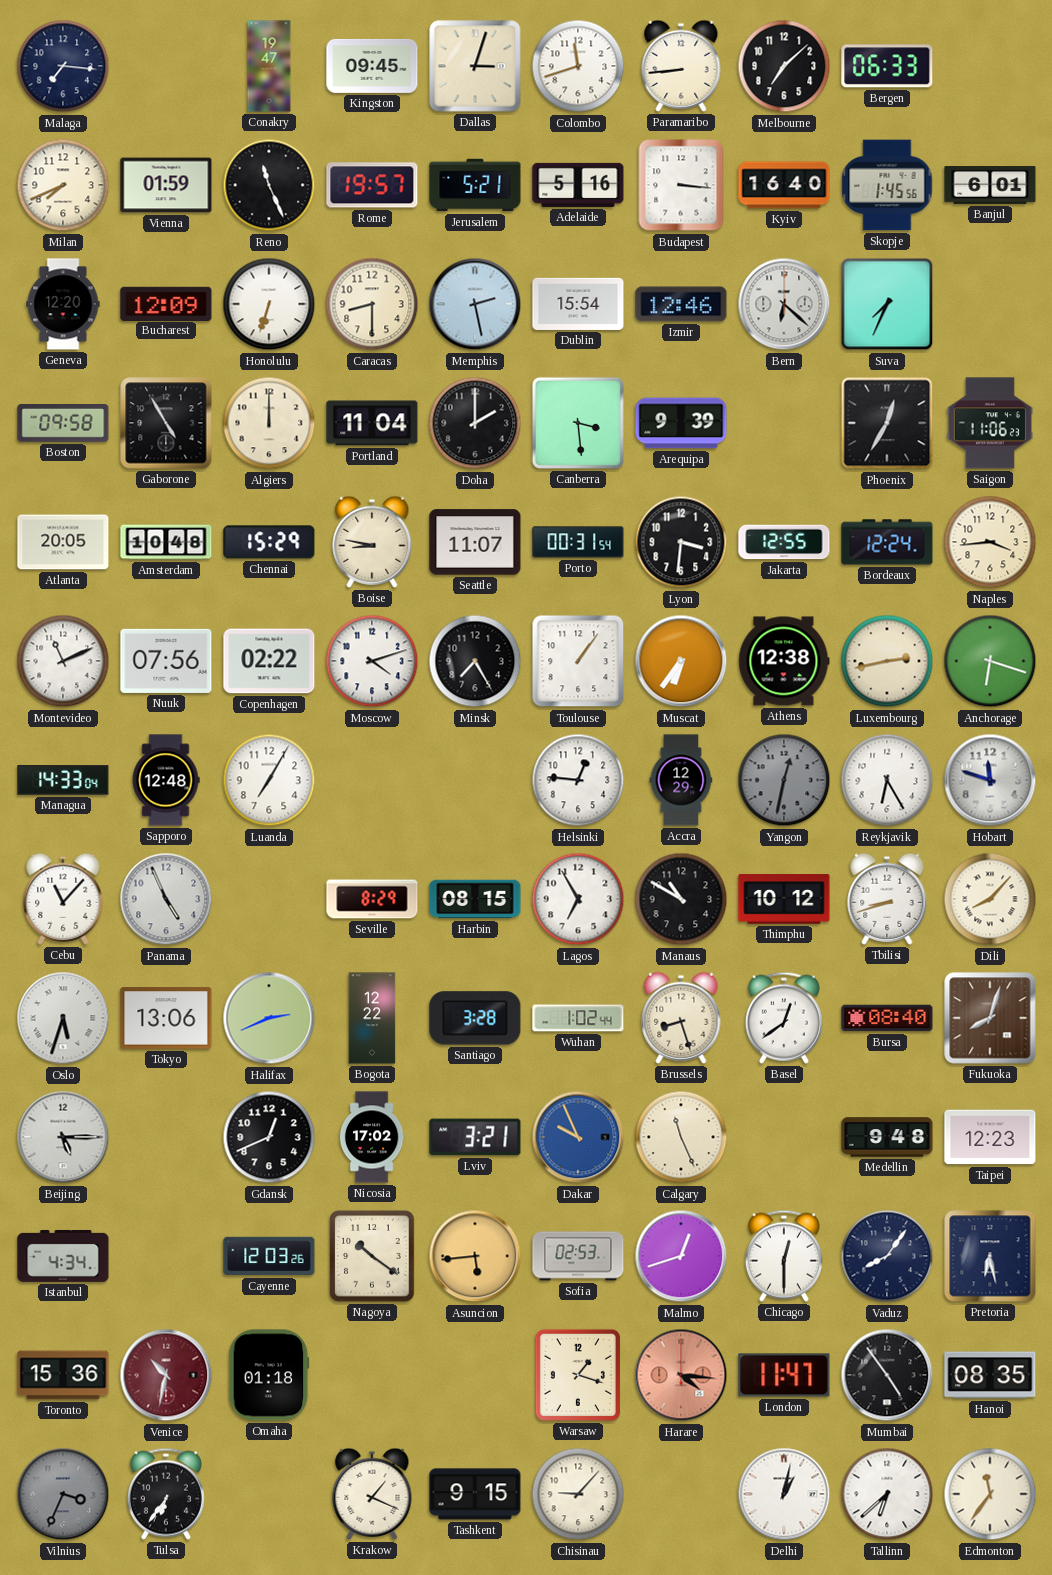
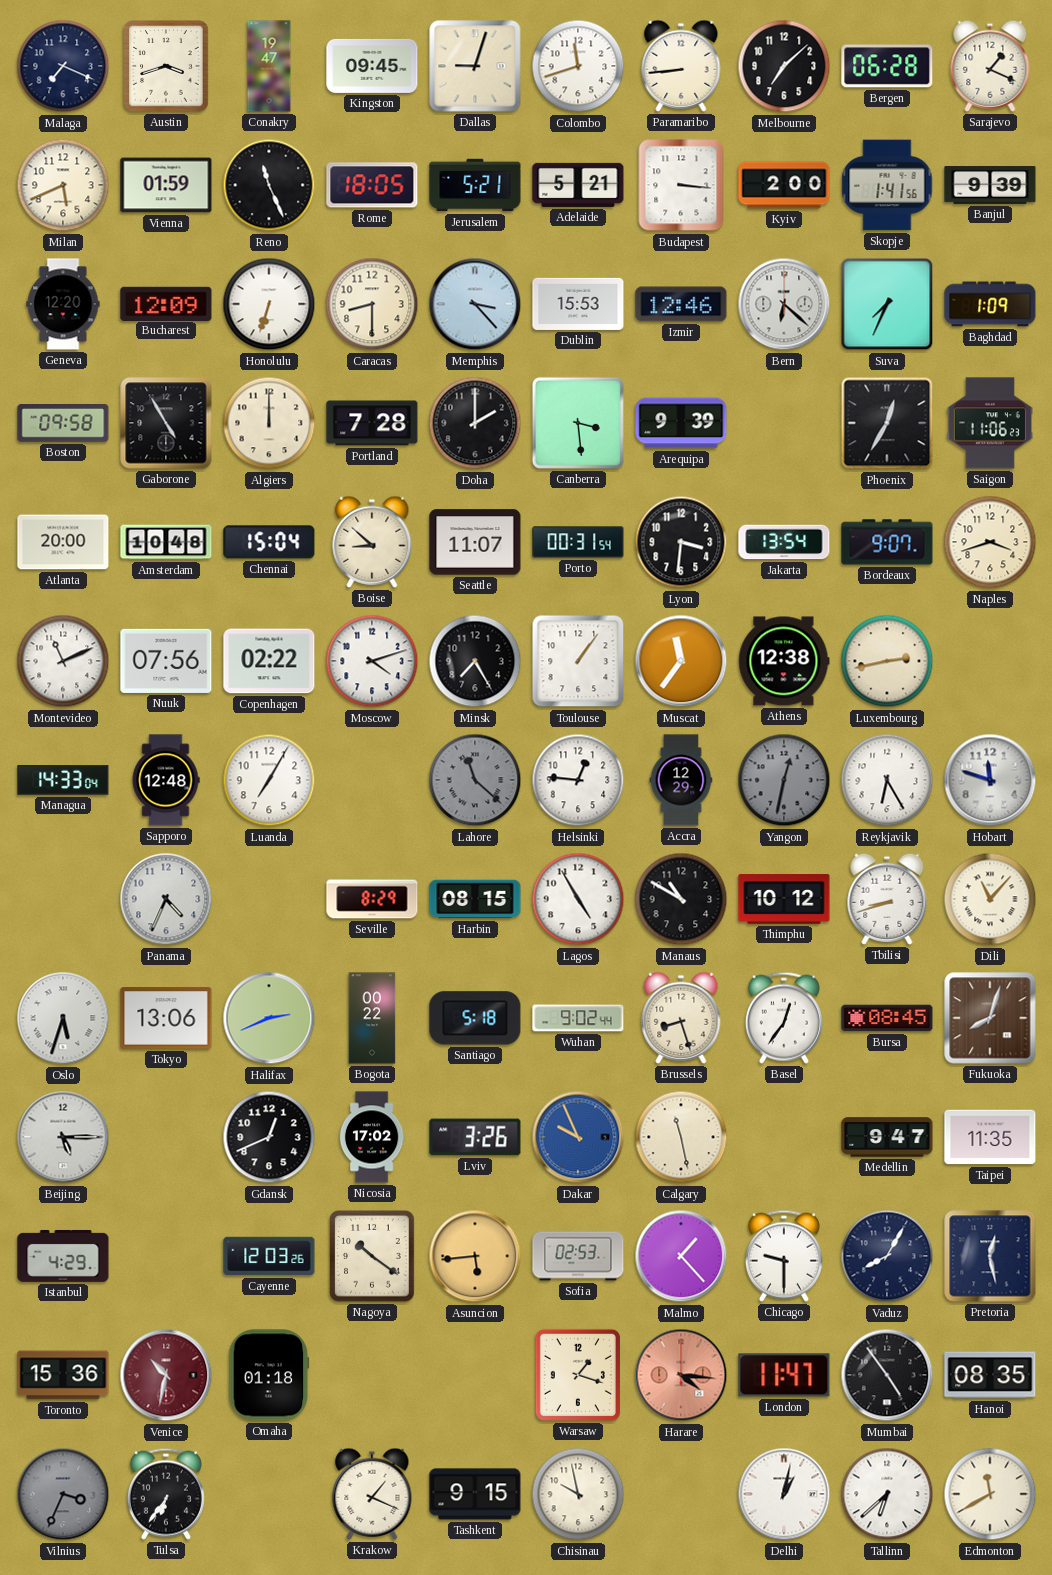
Malaga: 7:16 -> 7:19 (63, 66)
Austin: none -> 3:42 (166, 66)
Dallas: 3:03 -> 9:03 (475, 66)
Bergen: 06:33 -> 06:28 (887, 66)
Sarajevo: none -> 1:19 (990, 66)
Milan: 7:41 -> 5:41 (63, 185)
Rome: 19:57 -> 18:05 (372, 185)
Adelaide: 5:16 -> 5:21 (578, 185)
Kyiv: 16:40 -> 2:00 (784, 185)
Skopje: 1:45 -> 1:41 (887, 185)
Banjul: 6:01 -> 9:39 (990, 185)
Memphis: 2:28 -> 3:23 (475, 304)
Dublin: 15:54 -> 15:53 (578, 304)
Baghdad: none -> 1:09 (990, 304)
Portland: 11:04 -> 7:28 (372, 423)
Atlanta: 20:05 -> 20:00 (63, 542)
Chennai: 15:29 -> 15:04 (269, 542)
Boise: 8:47 -> 8:52 (372, 542)
Jakarta: 12:55 -> 13:54 (784, 542)
Bordeaux: 12:24 -> 9:07 (887, 542)
Naples: 3:44 -> 3:42 (990, 542)
Muscat: 6:36 -> 11:36 (681, 661)
Anchorage: 6:18 -> none (990, 661)
Lahore: none -> 11:22 (475, 780)
Cebu: 11:07 -> none (63, 899)
Panama: 4:56 -> 4:34 (166, 899)
Lagos: 6:55 -> 4:55 (578, 899)
Dili: 8:07 -> 11:07 (990, 899)
Bogota: 12:22 -> 00:22 (372, 1018)
Santiago: 3:28 -> 5:18 (475, 1018)
Wuhan: 1:02 -> 9:02 (578, 1018)
Basel: 12:39 -> 12:36 (784, 1018)
Bursa: 08:40 -> 08:45 (887, 1018)
Lviv: 3:21 -> 3:26 (475, 1137)
Calgary: 11:26 -> 11:28 (681, 1137)
Medellin: 9:48 -> 9:47 (887, 1137)
Taipei: 12:23 -> 11:35 (990, 1137)
Istanbul: 4:34 -> 4:29 (63, 1256)
Malmo: 12:42 -> 1:23 (681, 1256)
Chicago: 12:30 -> 9:30 (784, 1256)
Vaduz: 8:06 -> 8:05 (887, 1256)
Pretoria: 6:28 -> 12:28 (990, 1256)
Chisinau: 9:07 -> 9:58 (578, 1494)
Edmonton: 11:36 -> 11:40 (990, 1494)
